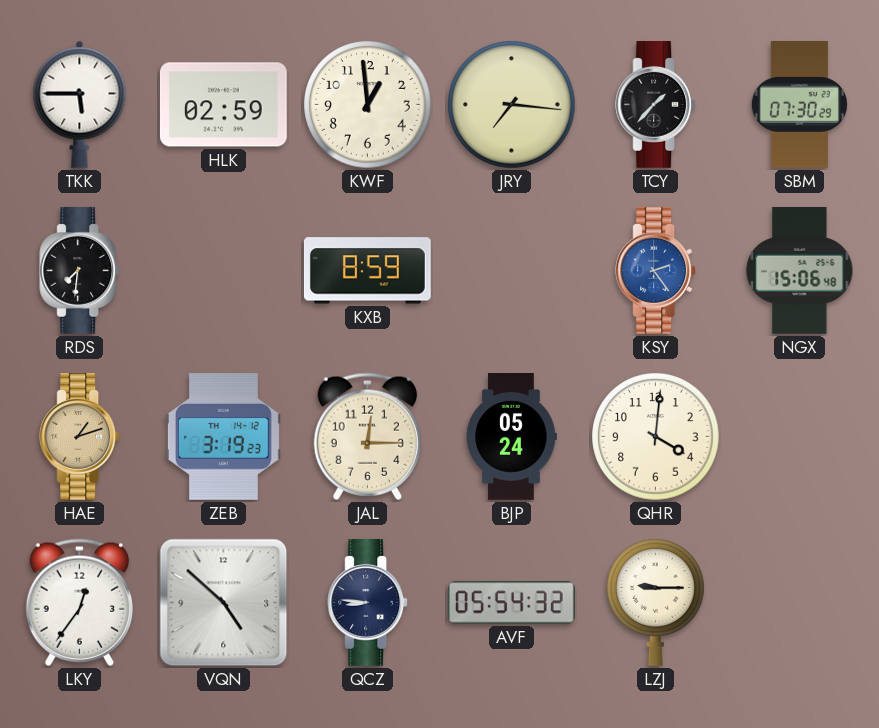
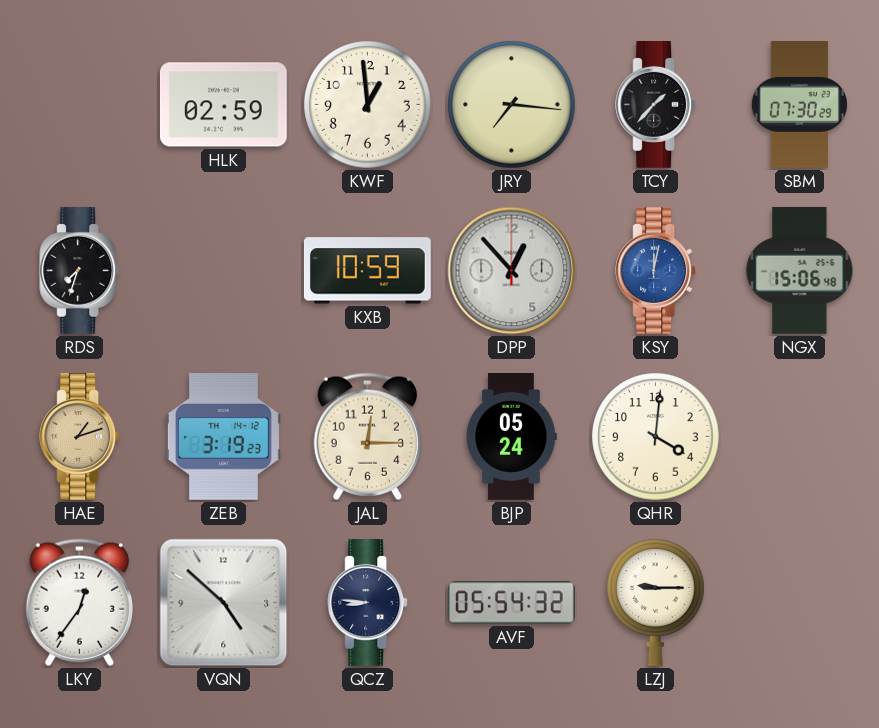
TKK: 5:45 -> none (80, 104)
RDS: 7:31 -> 7:33 (80, 271)
KXB: 8:59 -> 10:59 (367, 271)
DPP: none -> 12:53 (512, 271)
KSY: 2:24 -> 12:02 (656, 271)
